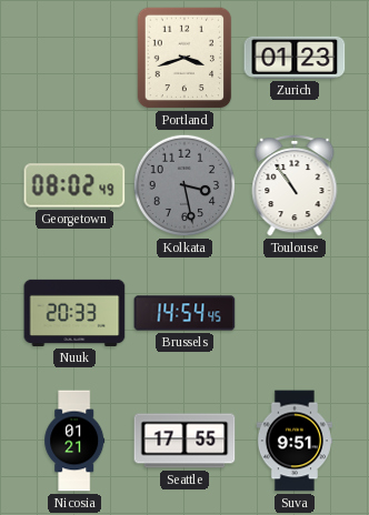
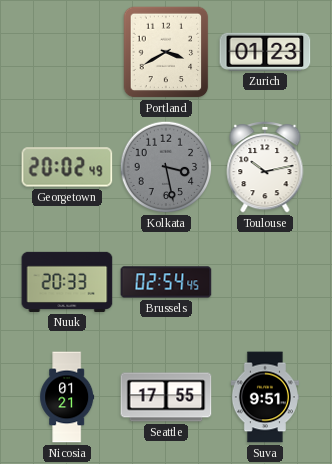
Portland: 3:42 -> 3:40 (166, 52)
Georgetown: 08:02 -> 20:02 (67, 167)
Toulouse: 10:54 -> 10:13 (265, 167)
Brussels: 14:54 -> 02:54 (166, 282)
